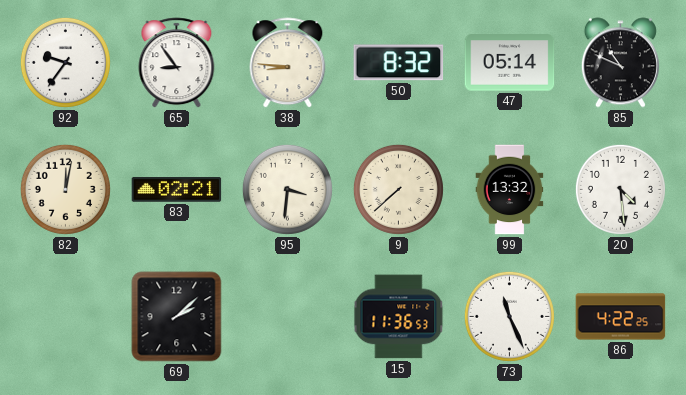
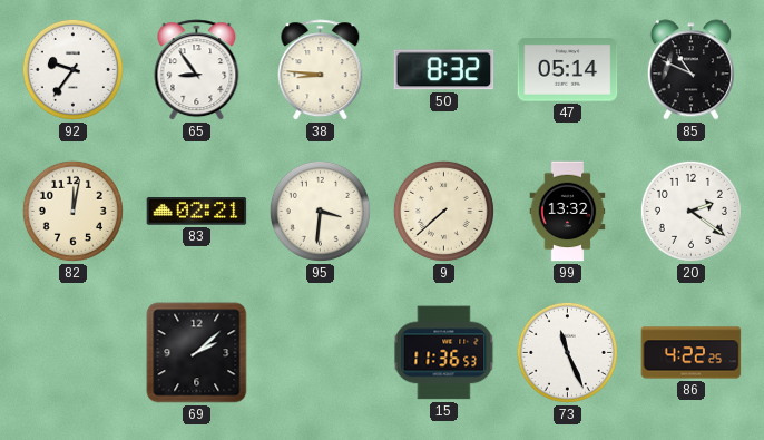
20: 4:29 -> 2:21 (690, 211)
